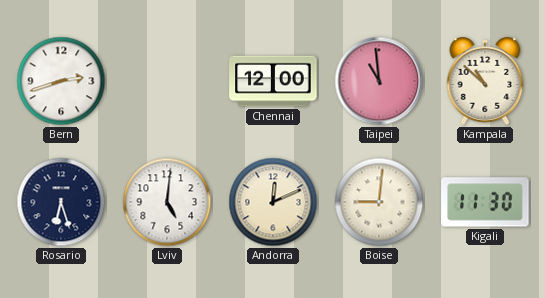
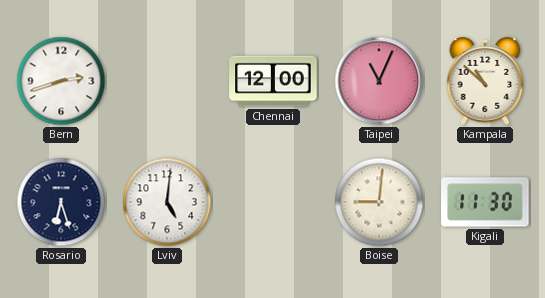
Taipei: 10:59 -> 11:04 (379, 81)
Andorra: 12:11 -> none (273, 202)
